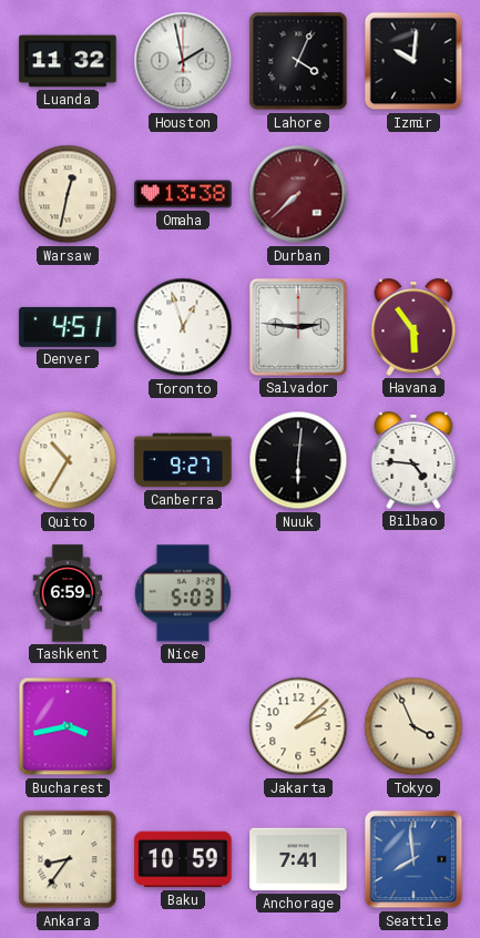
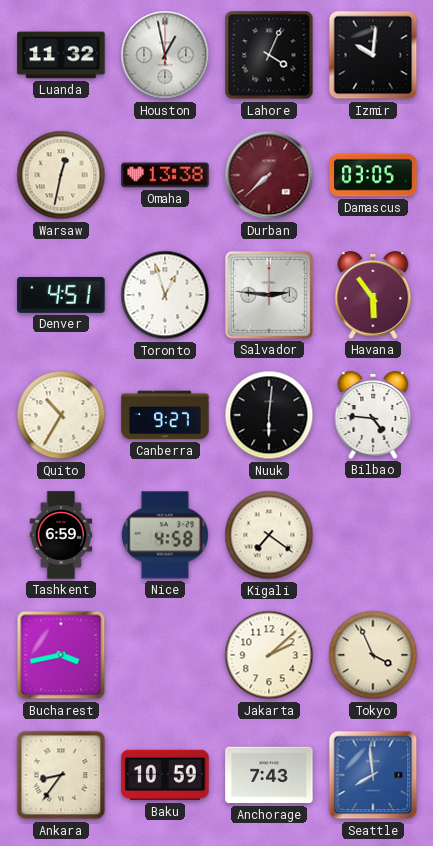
Houston: 1:58 -> 12:58 (165, 55)
Damascus: none -> 03:05 (373, 175)
Nice: 5:03 -> 4:58 (165, 535)
Kigali: none -> 7:21 (269, 535)
Anchorage: 7:41 -> 7:43 (269, 775)
